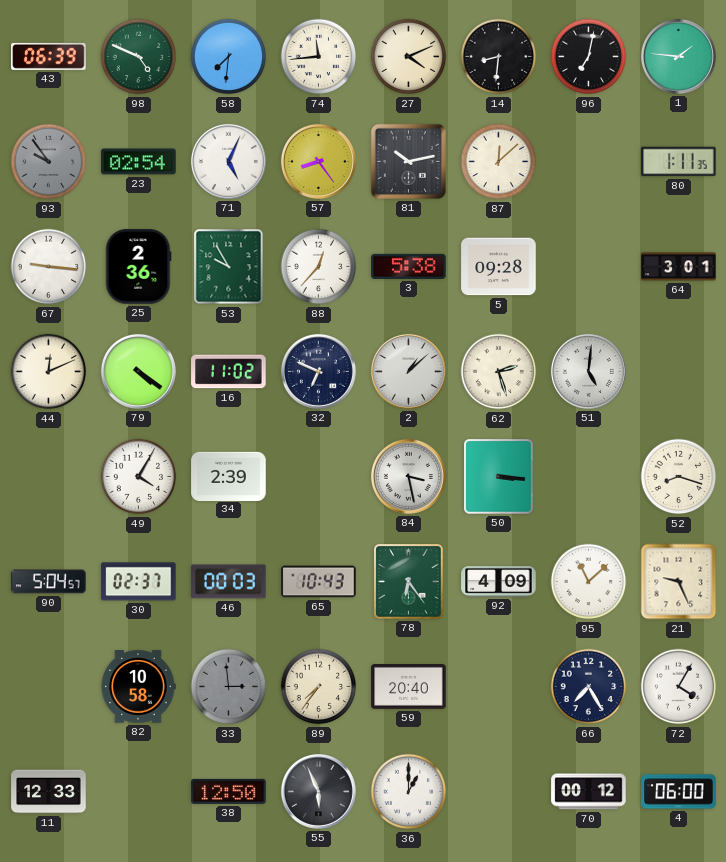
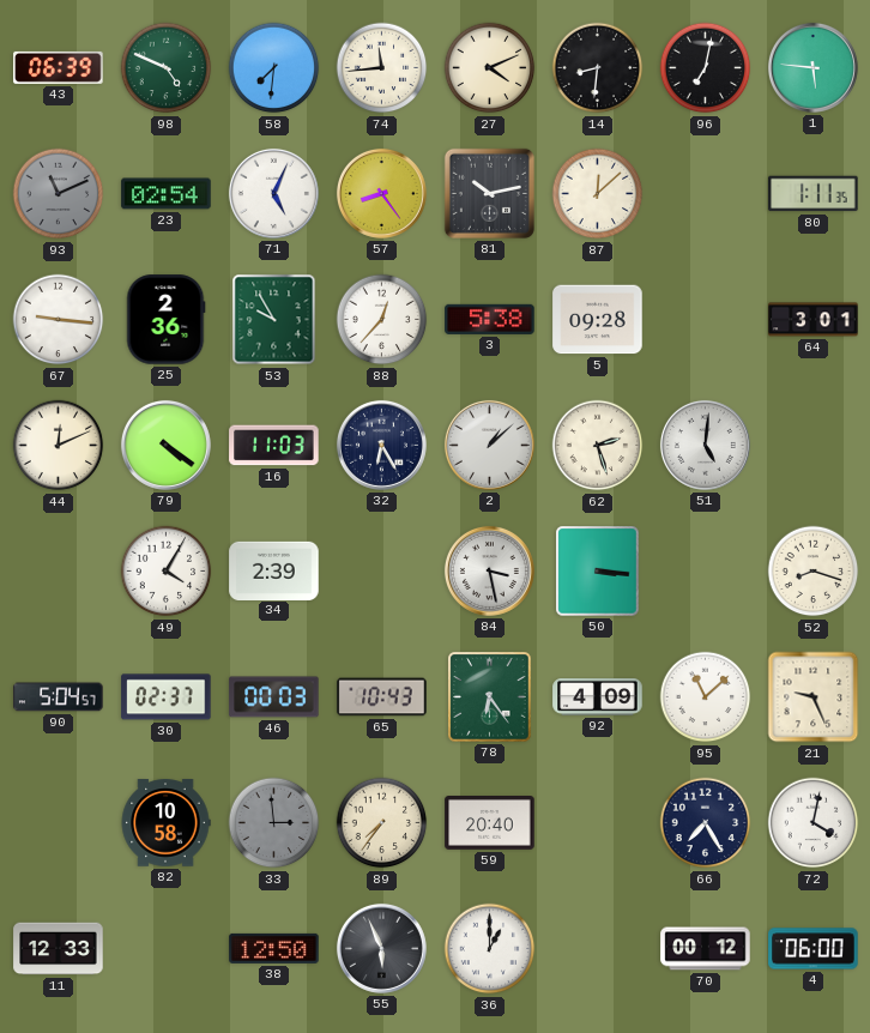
1: 1:46 -> 5:46 (812, 67)
93: 9:54 -> 11:11 (59, 194)
16: 11:02 -> 11:03 (274, 446)
32: 6:49 -> 6:25 (381, 445)
72: 4:05 -> 4:02 (814, 823)
